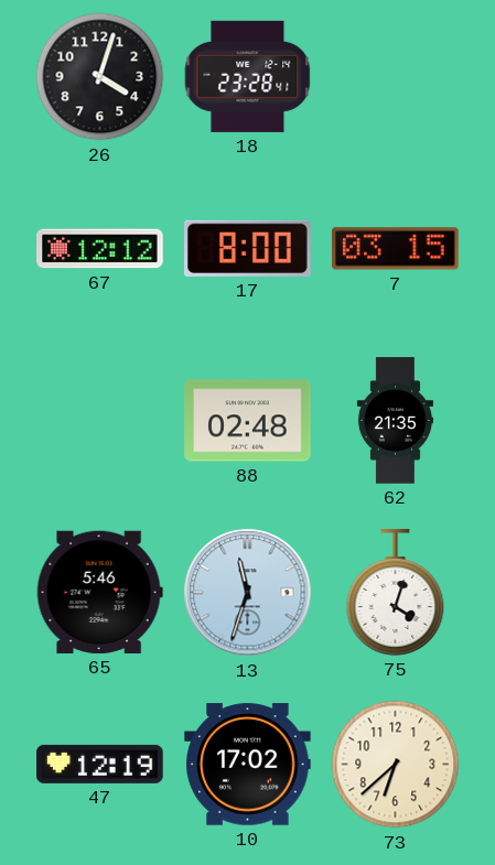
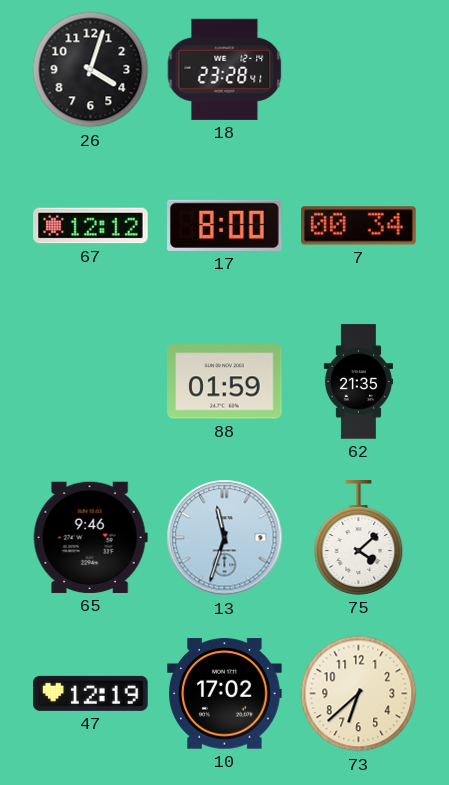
7: 03:15 -> 00:34 (359, 226)
88: 02:48 -> 01:59 (225, 382)
65: 5:46 -> 9:46 (90, 537)
75: 4:03 -> 4:08 (359, 538)
